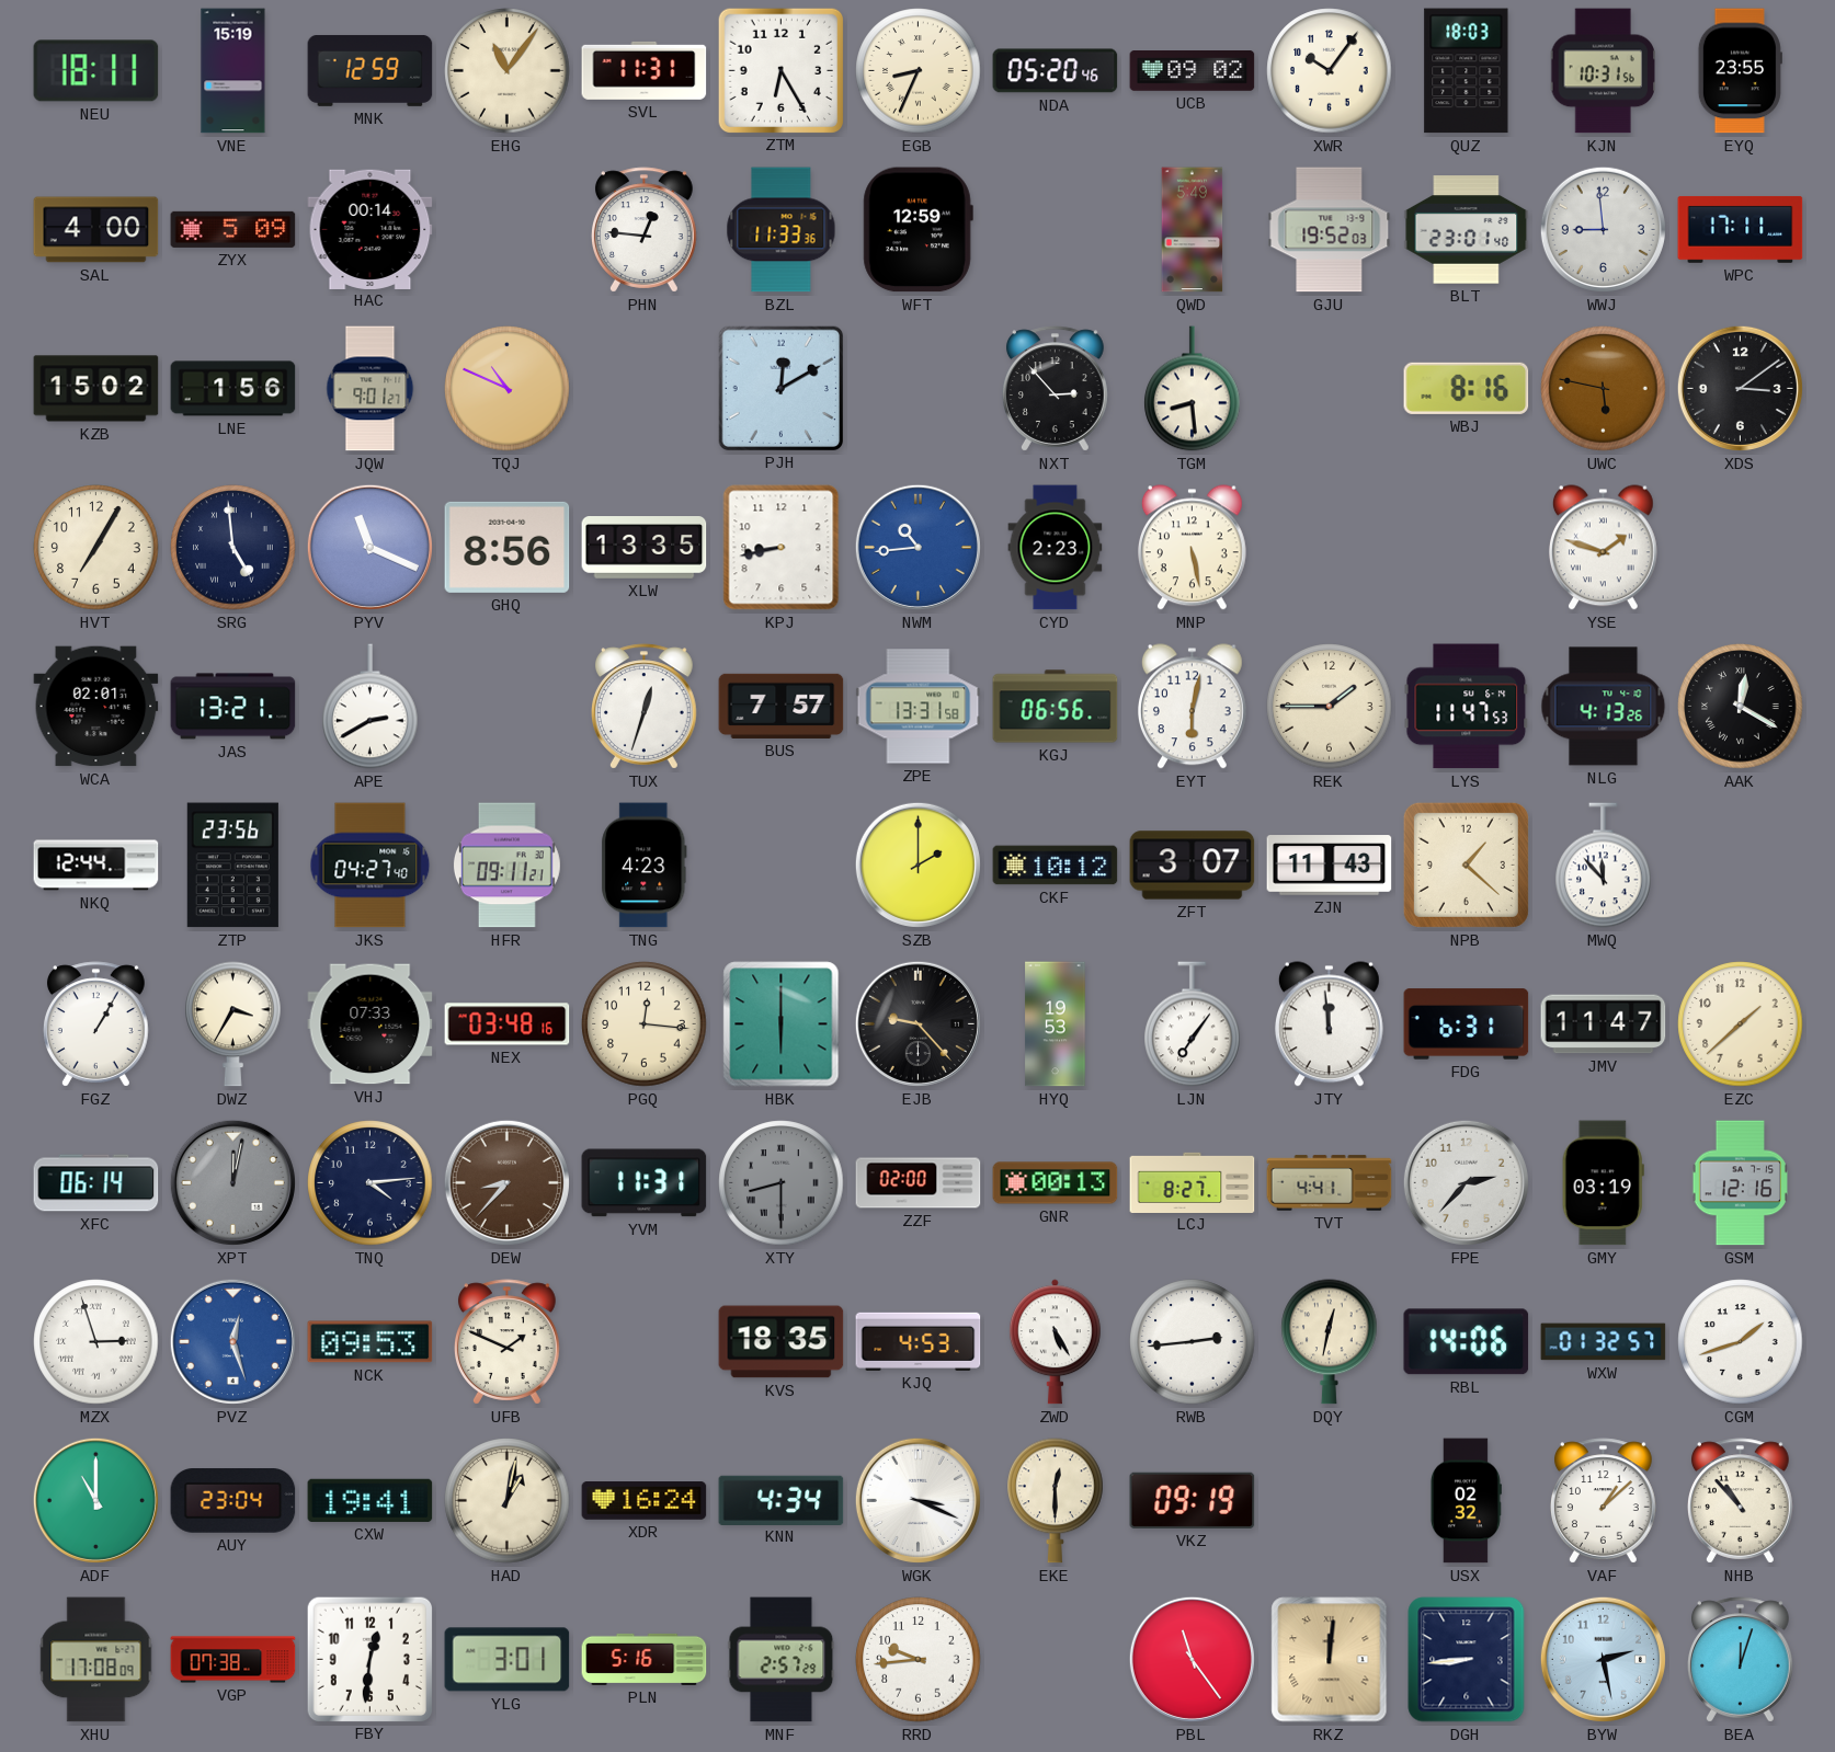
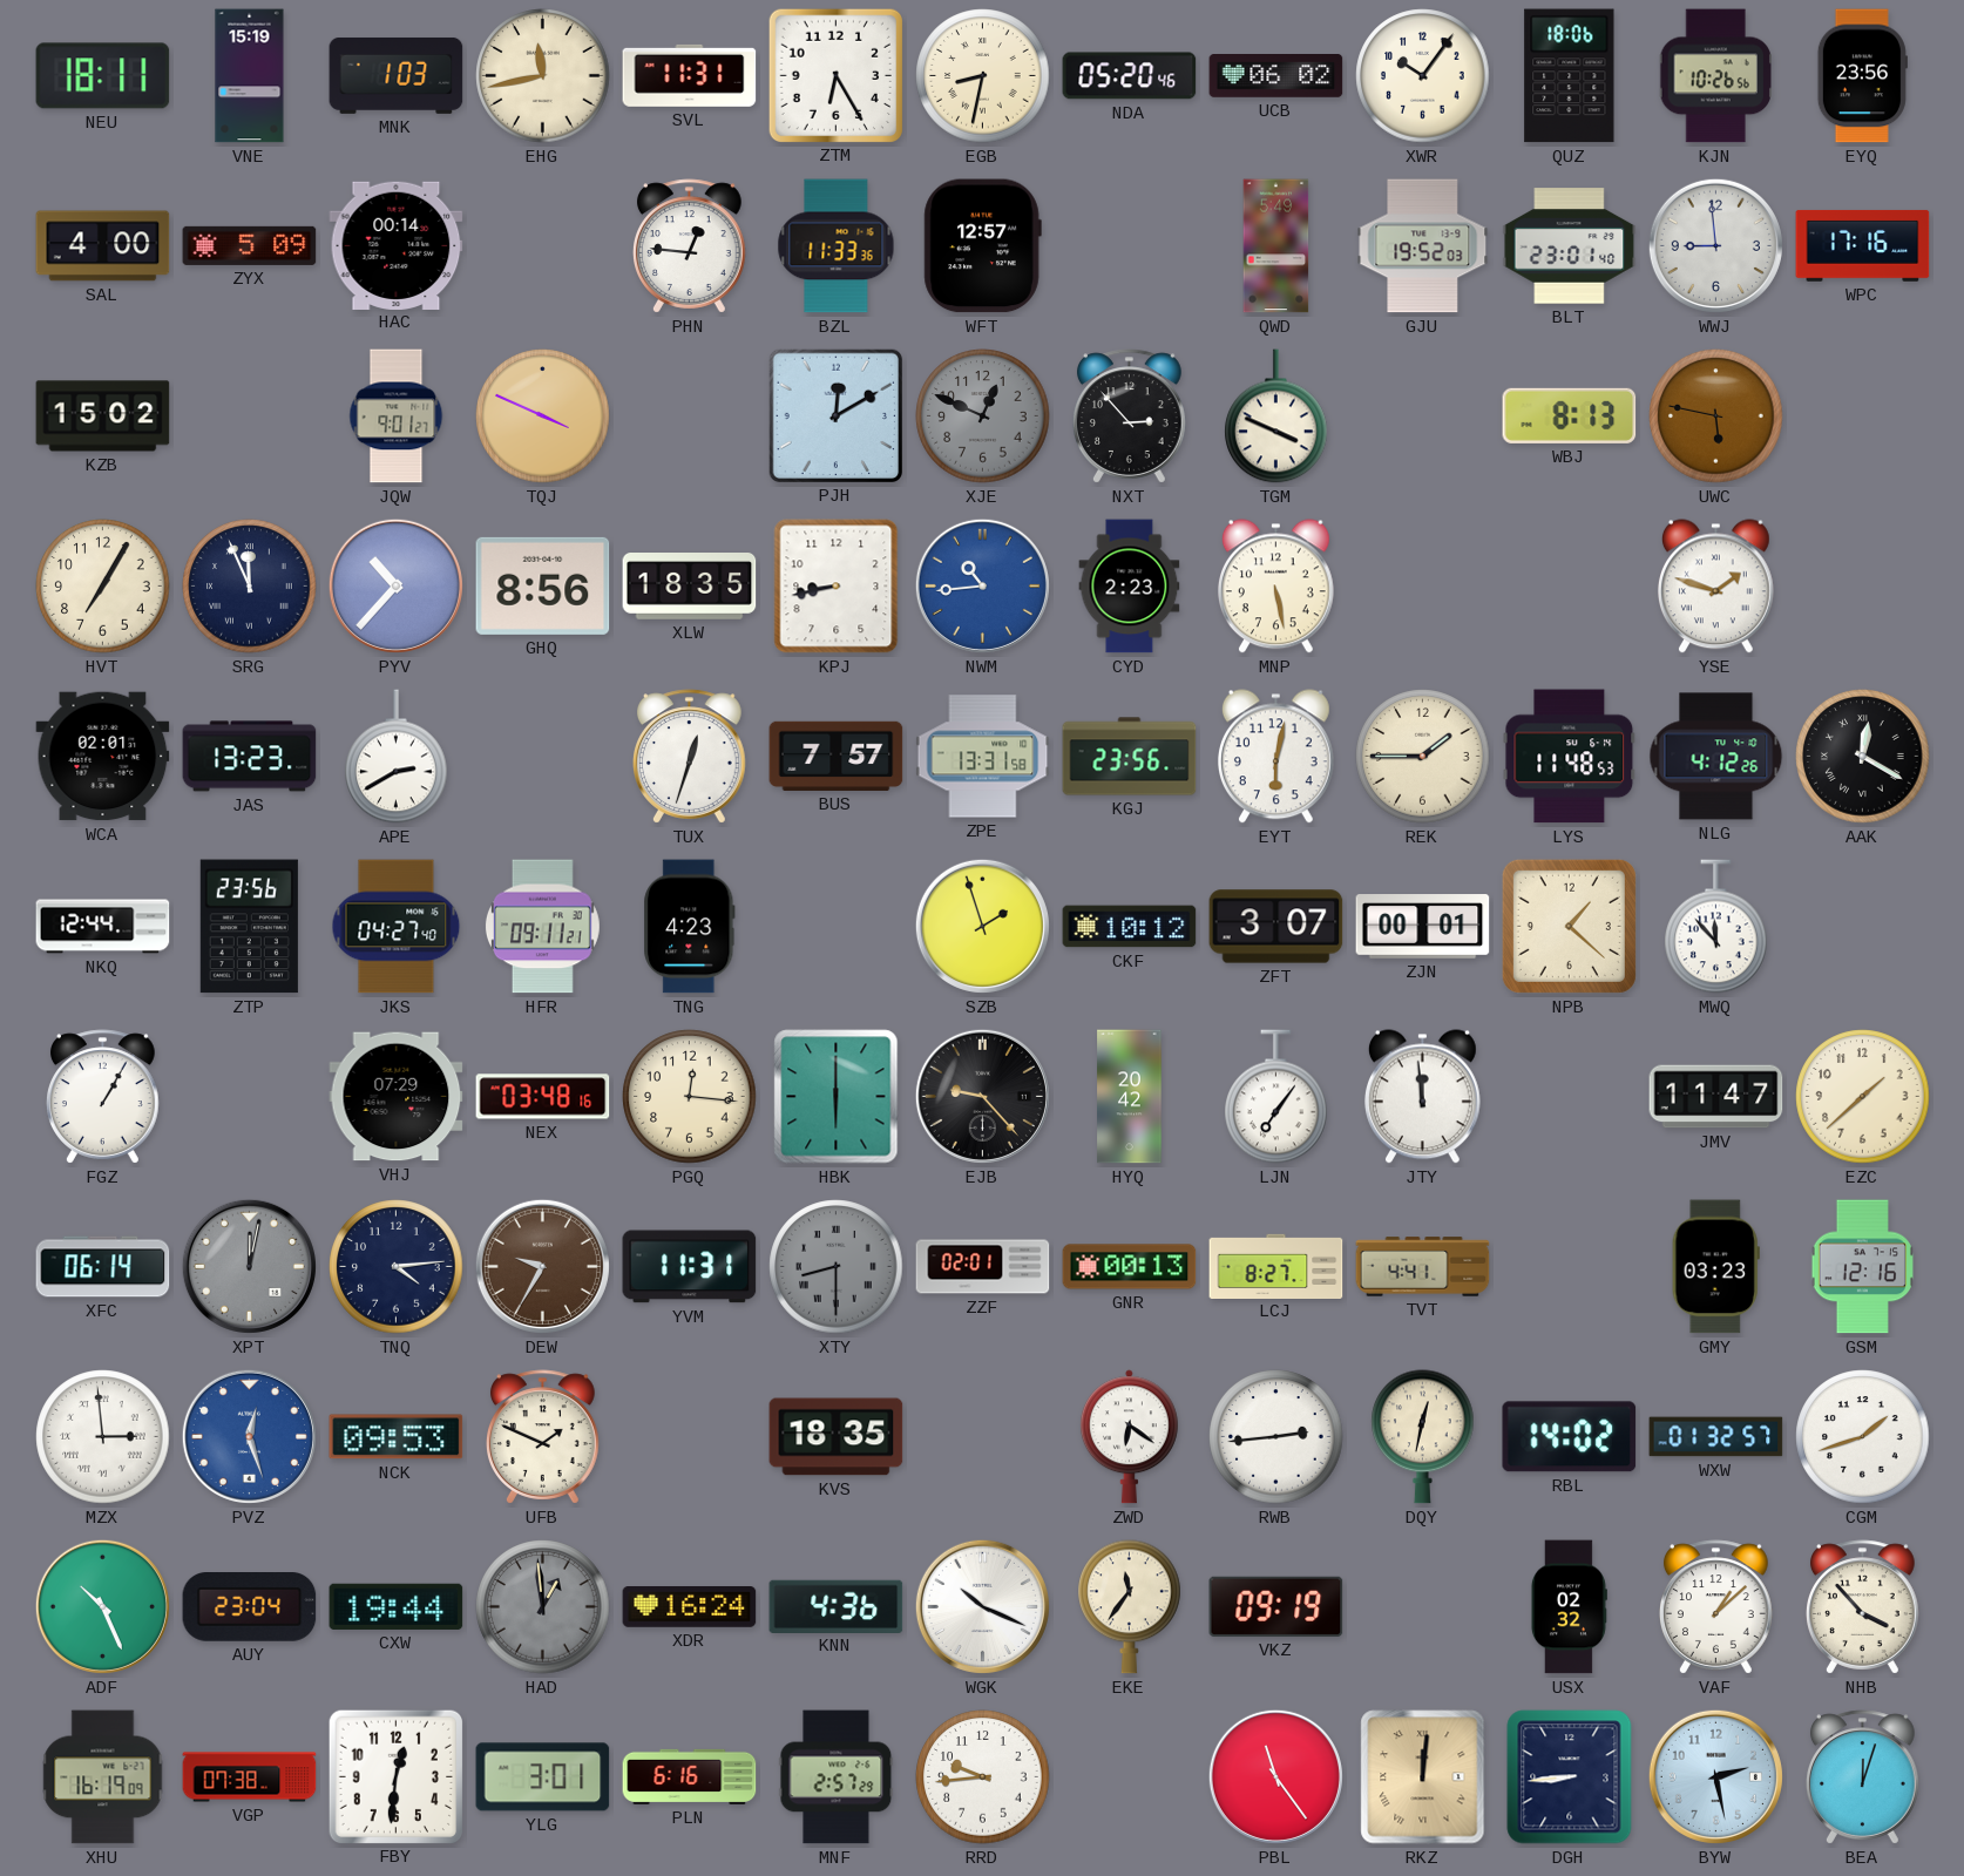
MNK: 12:59 -> 1:03 (397, 75)
EHG: 11:06 -> 11:43 (543, 76)
EGB: 8:34 -> 8:32 (983, 76)
UCB: 09:02 -> 06:02 (1276, 76)
QUZ: 18:03 -> 18:06 (1570, 76)
KJN: 10:31 -> 10:26 (1715, 76)
EYQ: 23:55 -> 23:56 (1862, 76)
WFT: 12:59 -> 12:57 (982, 246)
WPC: 17:11 -> 17:16 (1863, 245)
LNE: 1:56 -> none (233, 389)
TQJ: 10:49 -> 3:49 (543, 416)
XJE: none -> 12:49 (983, 416)
TGM: 8:29 -> 3:49 (1276, 416)
WBJ: 8:16 -> 8:13 (1570, 415)
XDS: 3:09 -> none (1740, 388)
SRG: 4:59 -> 11:56 (250, 587)
PYV: 11:19 -> 10:37 (395, 585)
XLW: 13:35 -> 18:35 (690, 587)
JAS: 13:21 -> 13:23 (250, 757)
KGJ: 06:56 -> 23:56 (1130, 757)
LYS: 11:47 -> 11:48 (1570, 757)
NLG: 4:13 -> 4:12 (1716, 757)
SZB: 2:00 -> 1:57 (982, 926)
ZJN: 11:43 -> 00:01 (1423, 927)
DWZ: 3:35 -> none (233, 1024)
VHJ: 07:33 -> 07:29 (397, 1097)
HYQ: 19:53 -> 20:42 (1130, 1097)
FDG: 6:31 -> none (1467, 1024)
DEW: 8:37 -> 9:35 (542, 1266)
ZZF: 02:00 -> 02:01 (983, 1267)
FPE: 2:37 -> none (1466, 1182)
GMY: 03:19 -> 03:23 (1715, 1267)
MZX: 2:57 -> 2:59 (103, 1437)
KJQ: 4:53 -> none (919, 1341)
ZWD: 5:25 -> 6:21 (1129, 1437)
RBL: 14:06 -> 14:02 (1570, 1437)
ADF: 11:00 -> 10:26 (102, 1606)
CXW: 19:41 -> 19:44 (397, 1606)
HAD: 1:02 -> 12:59 (543, 1607)
HAD dial: cream -> grey (543, 1607)
KNN: 4:34 -> 4:36 (837, 1606)
WGK: 3:19 -> 10:19 (982, 1606)
EKE: 12:30 -> 11:36 (1130, 1607)
NHB: 10:53 -> 3:53 (1863, 1607)
XHU: 17:08 -> 16:19 (103, 1777)
PLN: 5:16 -> 6:16 (690, 1776)
